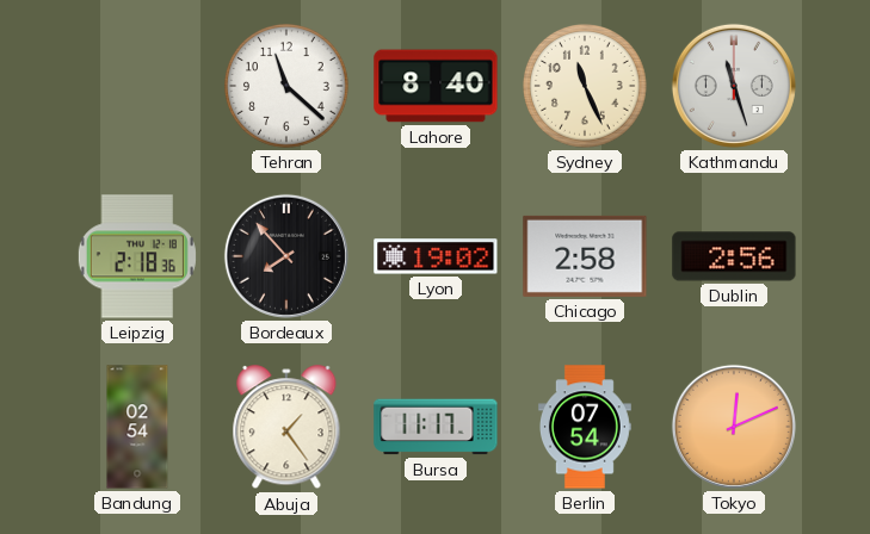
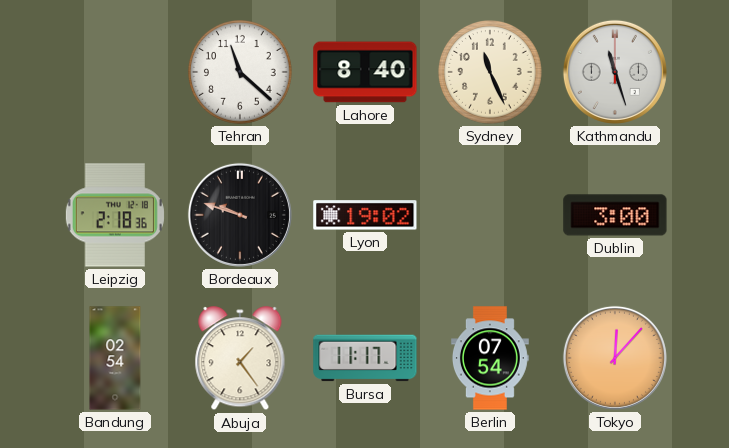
Bordeaux: 7:53 -> 9:48 (240, 215)
Chicago: 2:58 -> none (585, 256)
Dublin: 2:56 -> 3:00 (615, 215)
Tokyo: 12:11 -> 12:07 (615, 358)
